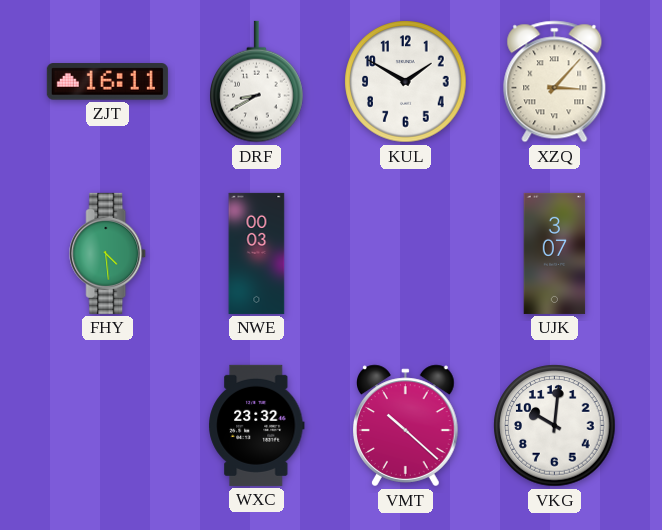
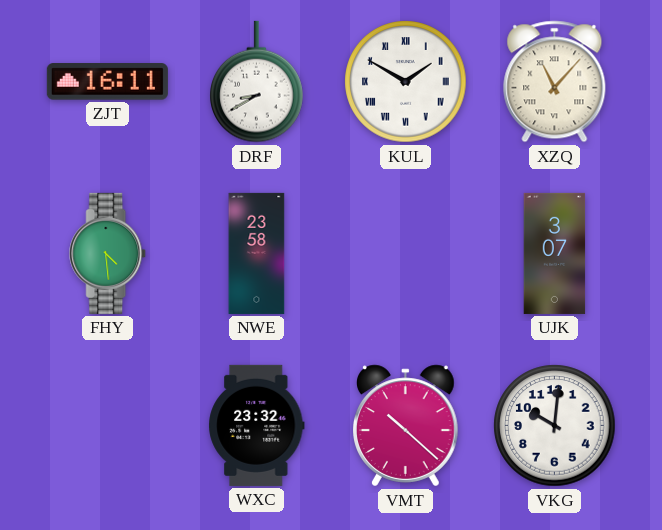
KUL numerals: Arabic -> Roman (406, 82)
XZQ: 3:07 -> 11:07 (555, 82)
NWE: 00:03 -> 23:58 (257, 253)
